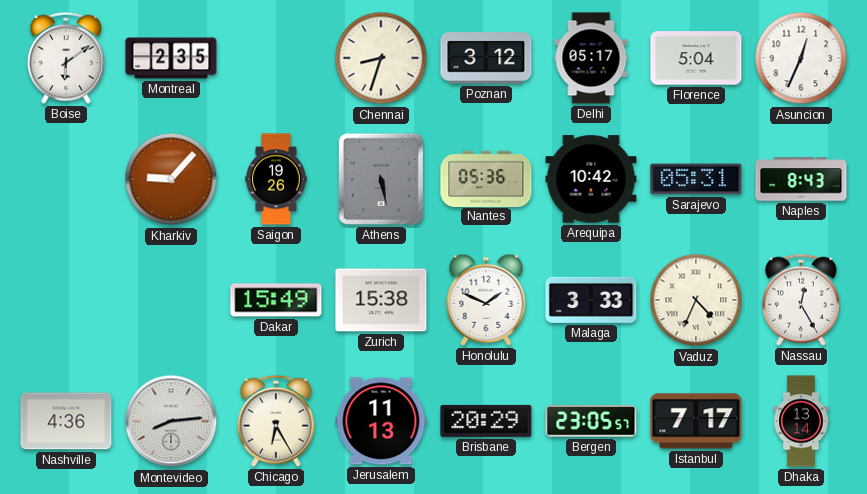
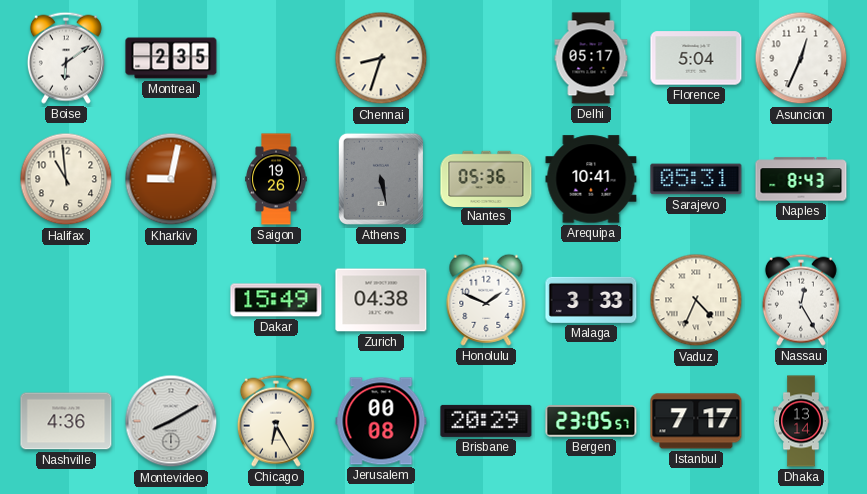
Poznan: 3:12 -> none (486, 58)
Halifax: none -> 10:59 (66, 179)
Kharkiv: 9:07 -> 9:02 (171, 179)
Arequipa: 10:42 -> 10:41 (591, 179)
Zurich: 15:38 -> 04:38 (381, 300)
Montevideo: 8:14 -> 8:10 (171, 421)
Jerusalem: 11:13 -> 00:08 (381, 421)
